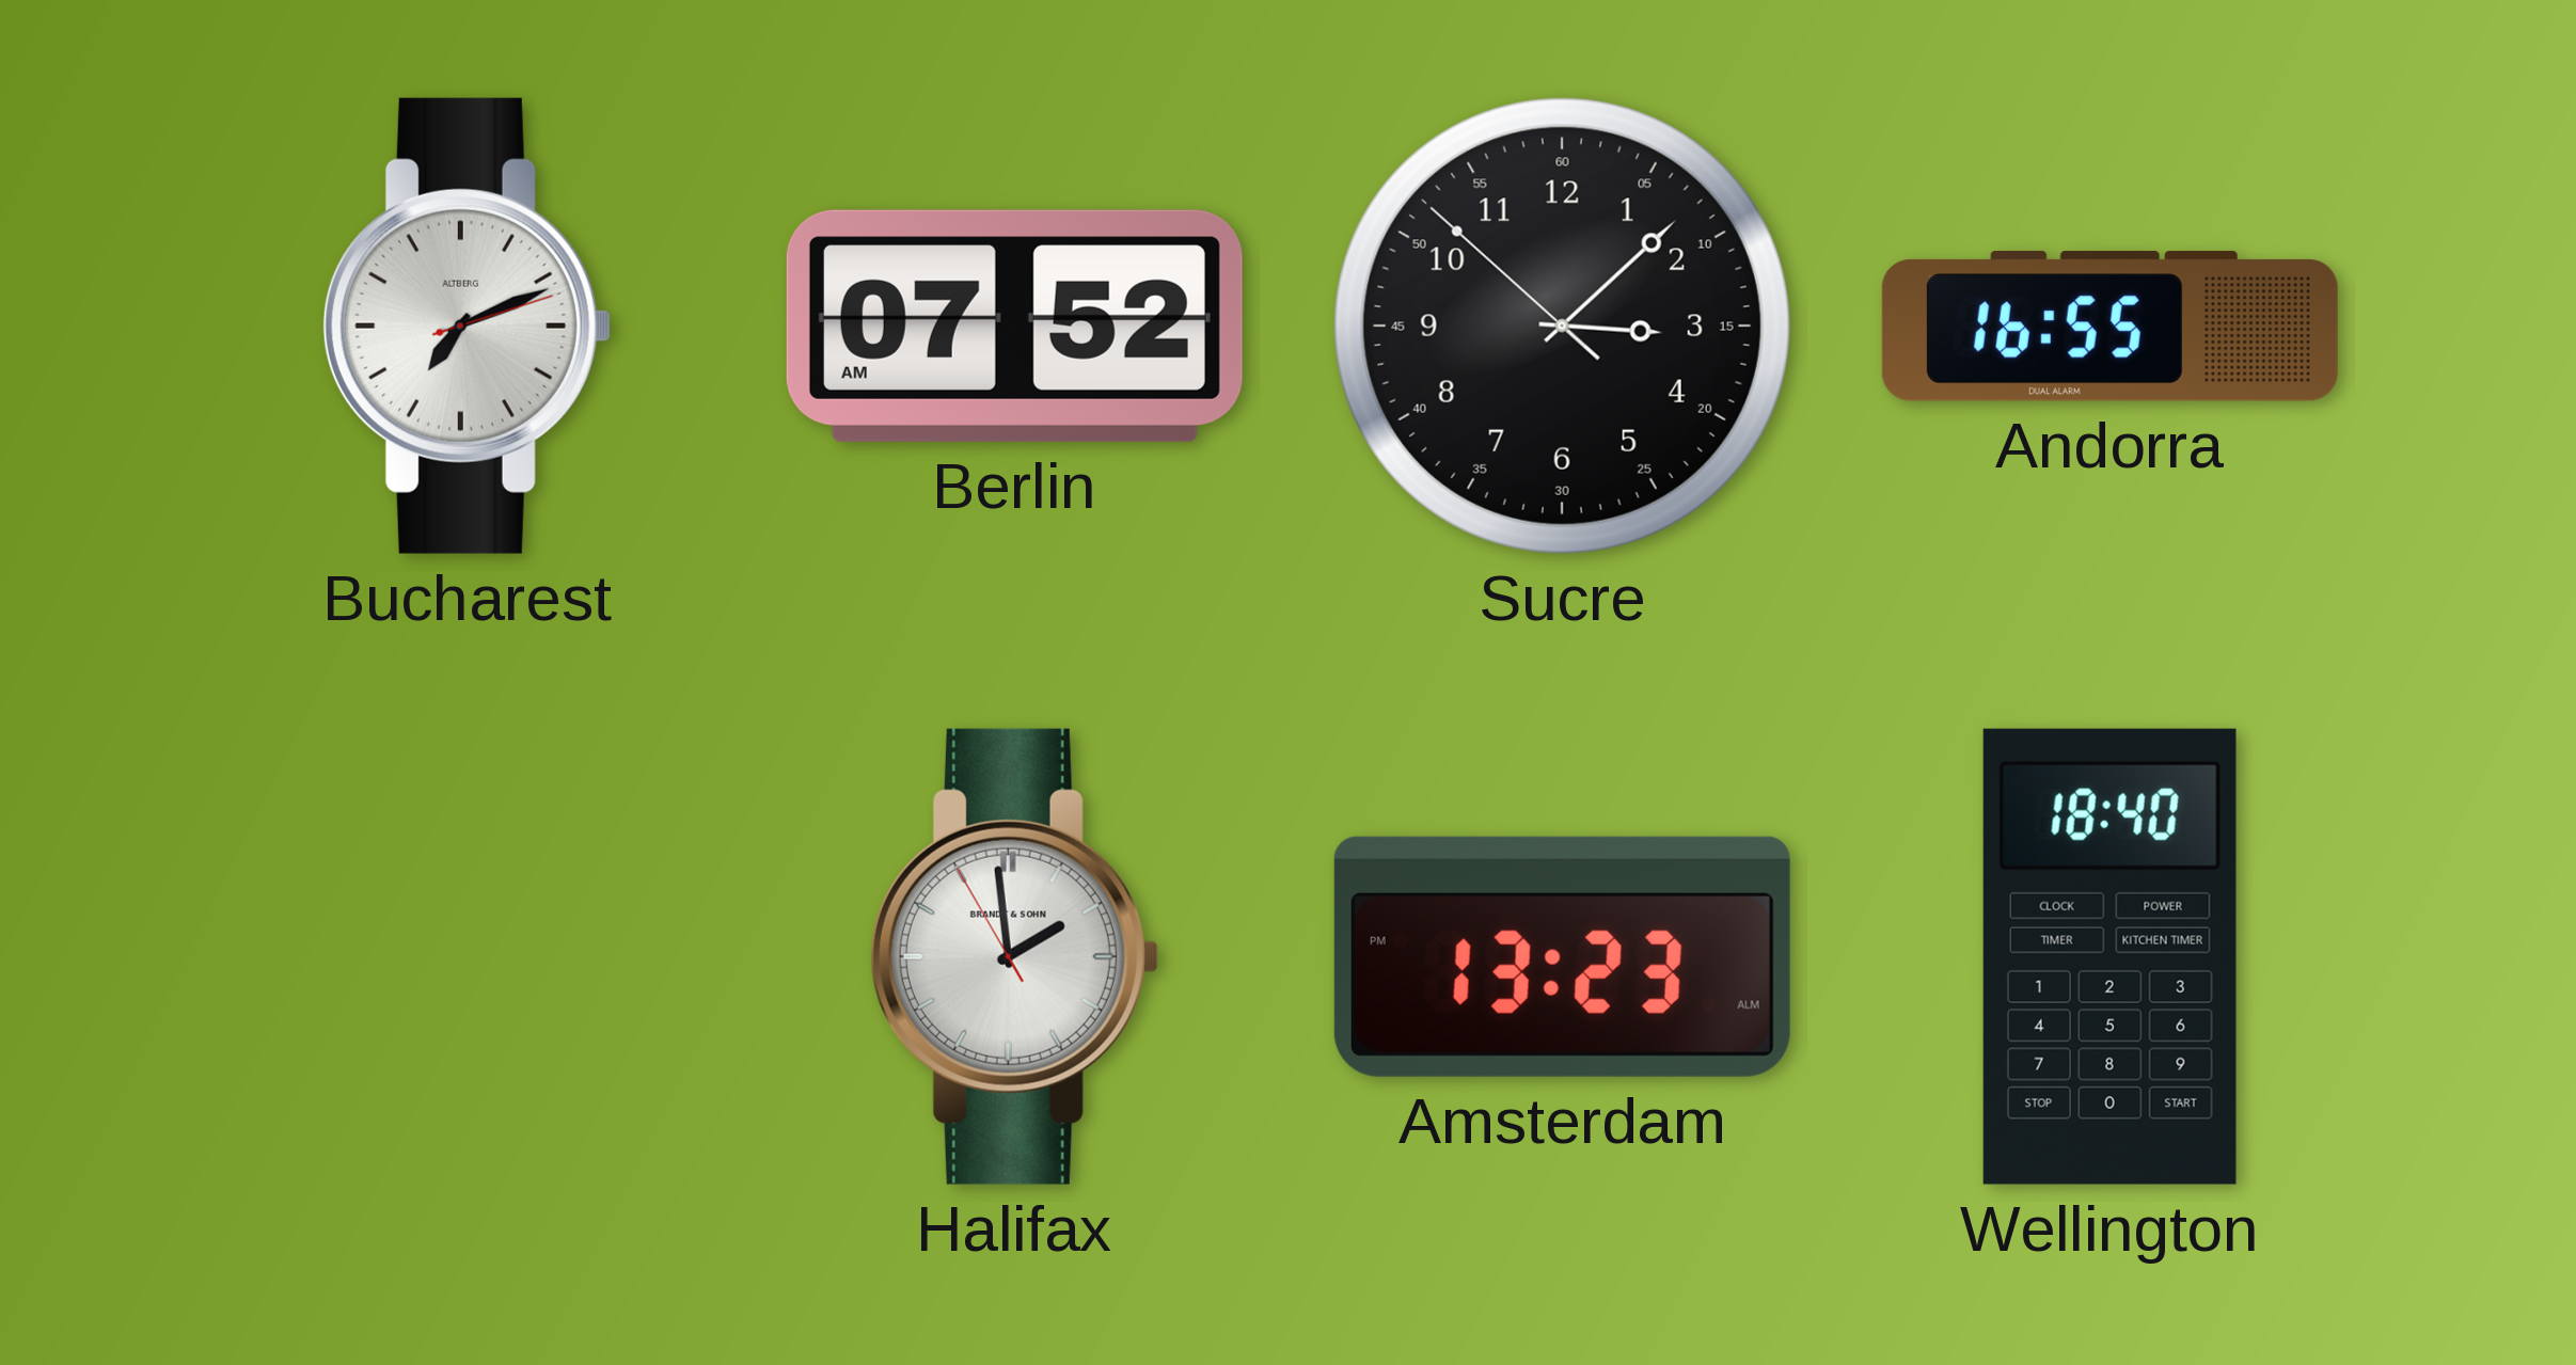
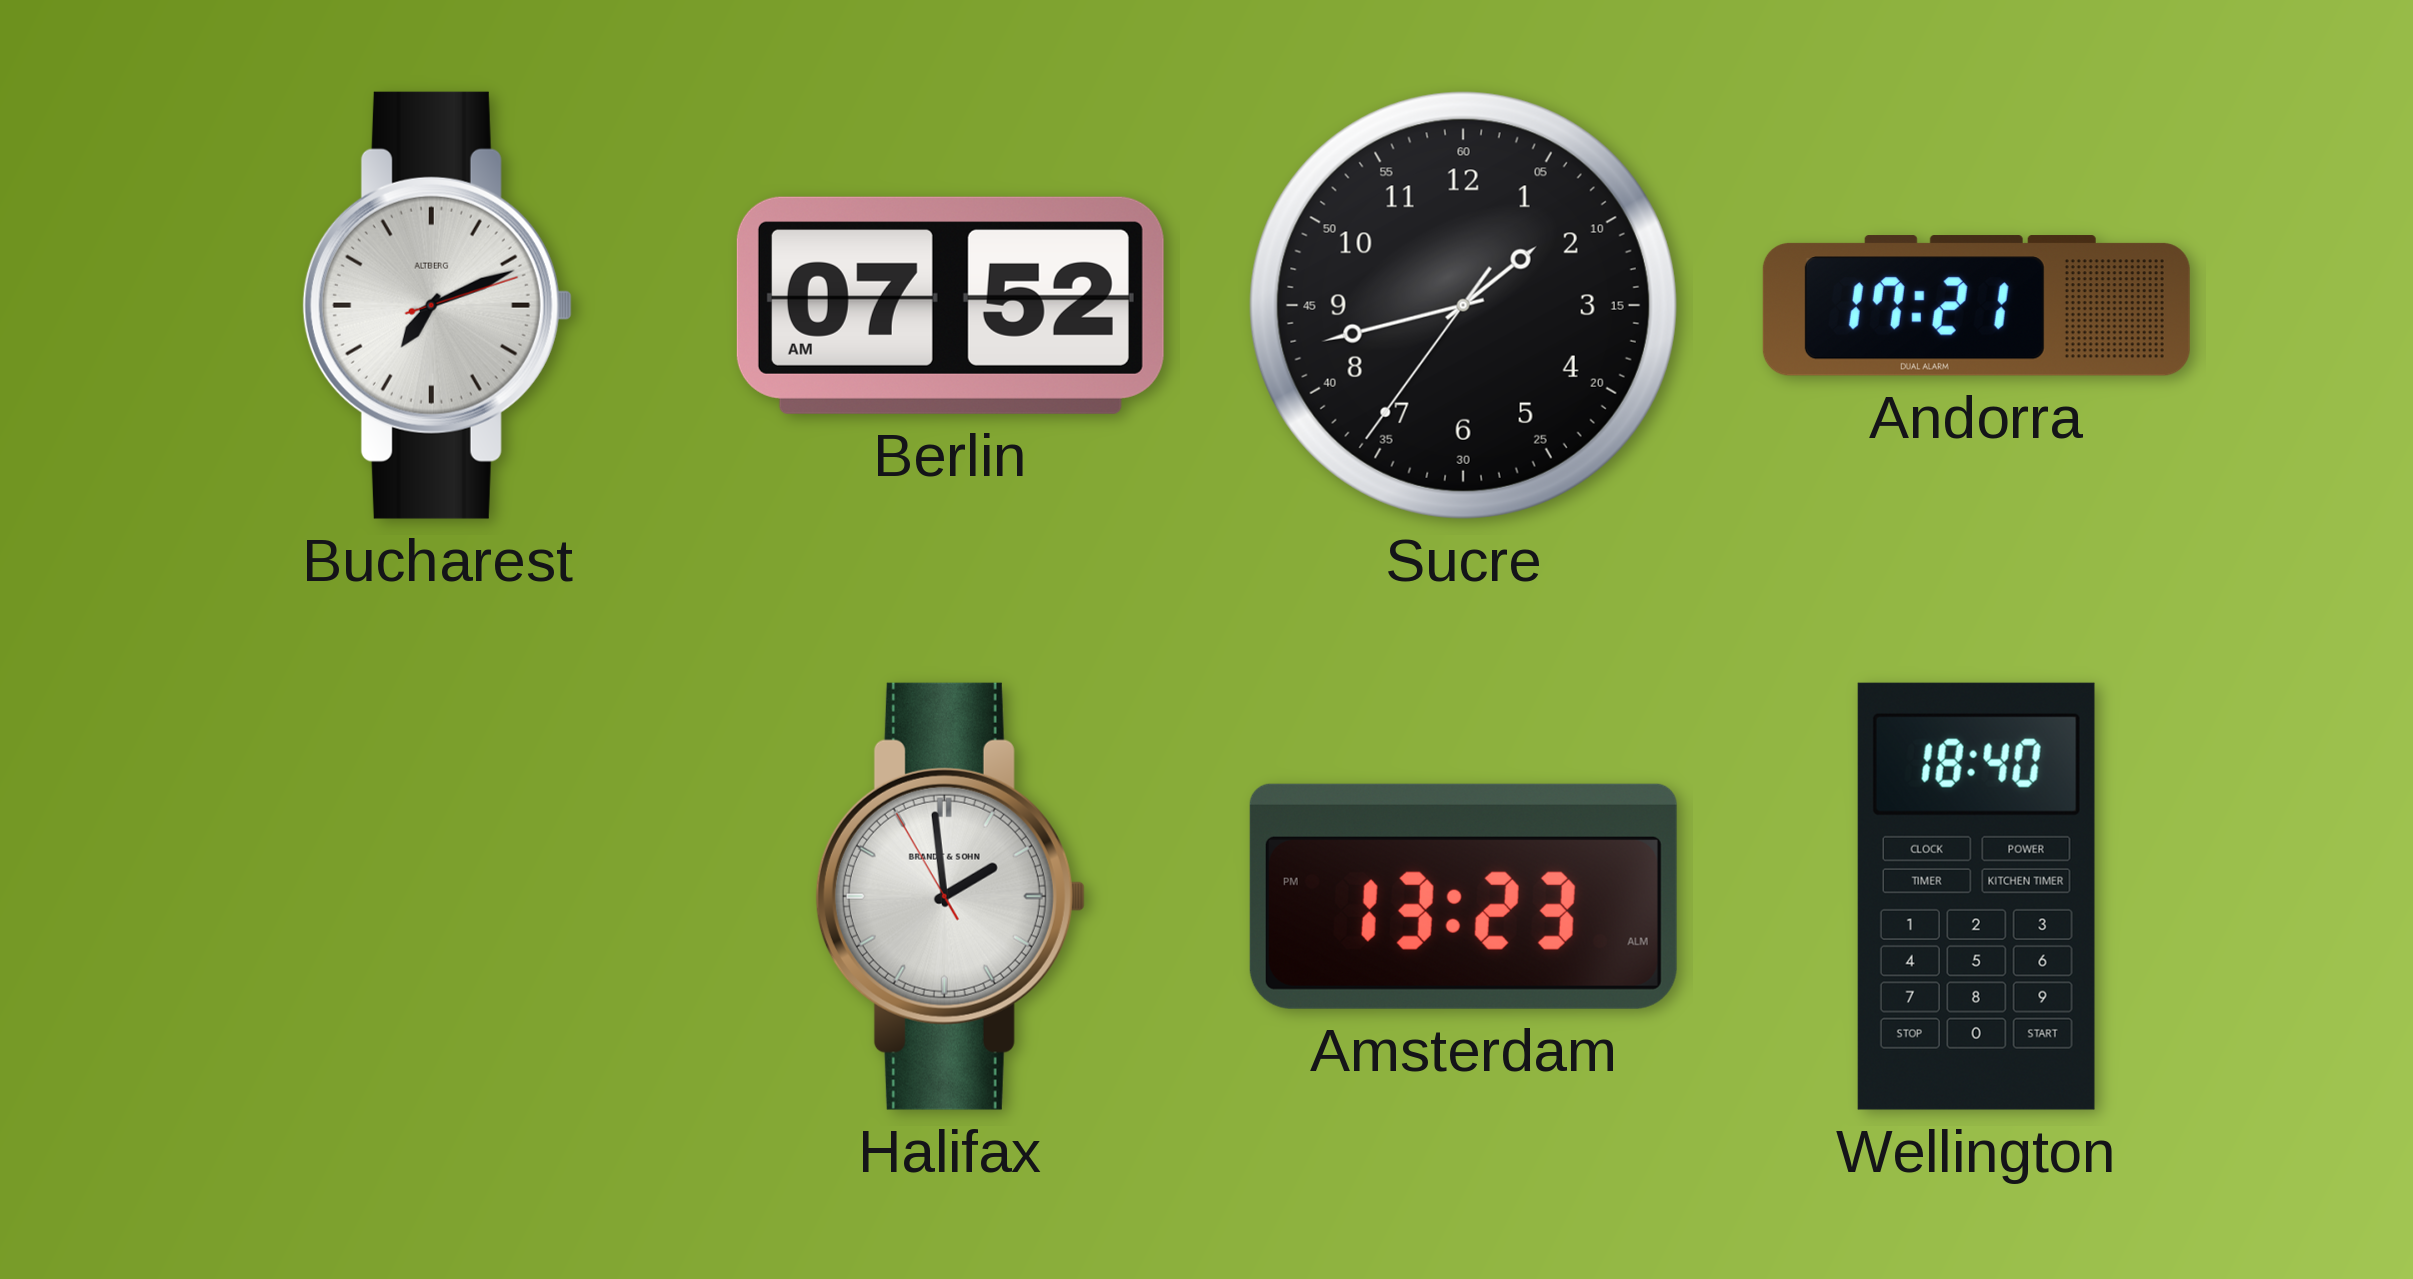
Sucre: 3:07 -> 1:42 (1463, 305)
Andorra: 16:55 -> 17:21 (1976, 306)
